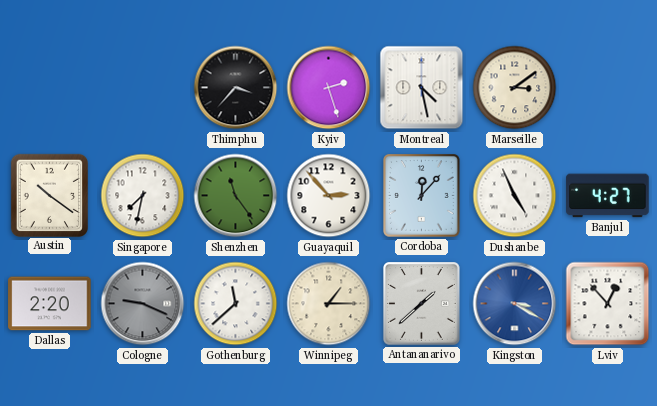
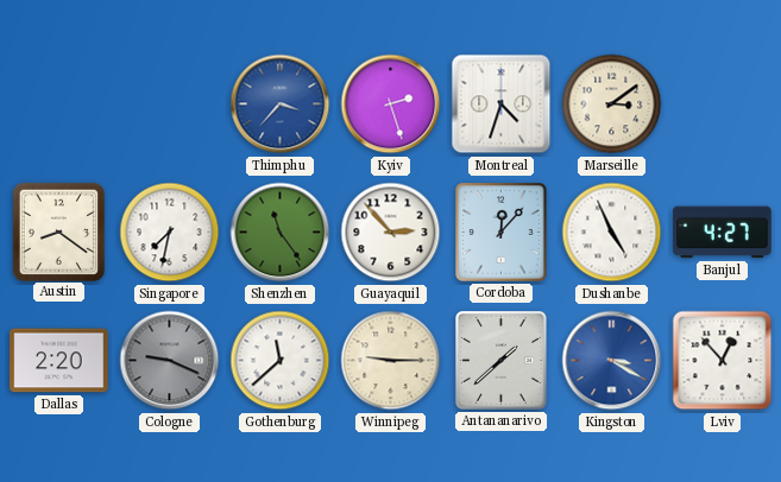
Thimphu dial: black -> blue (281, 104)
Montreal: 4:28 -> 4:33 (502, 104)
Austin: 10:21 -> 8:21 (58, 232)
Winnipeg: 1:15 -> 9:15 (391, 361)
